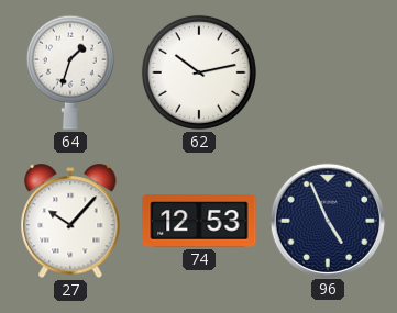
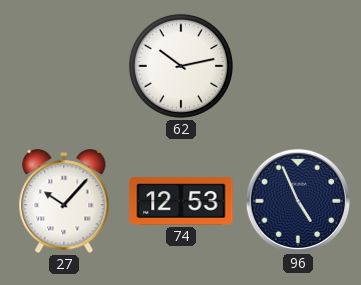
64: 1:33 -> none (70, 72)
